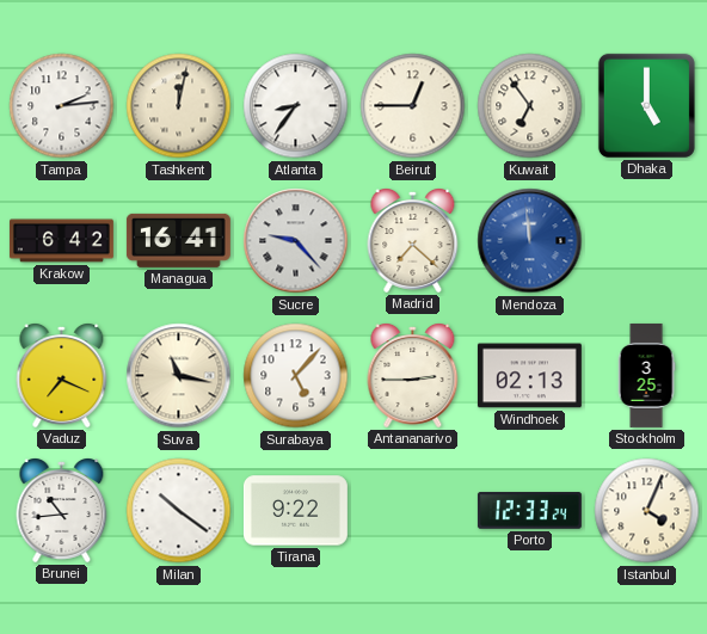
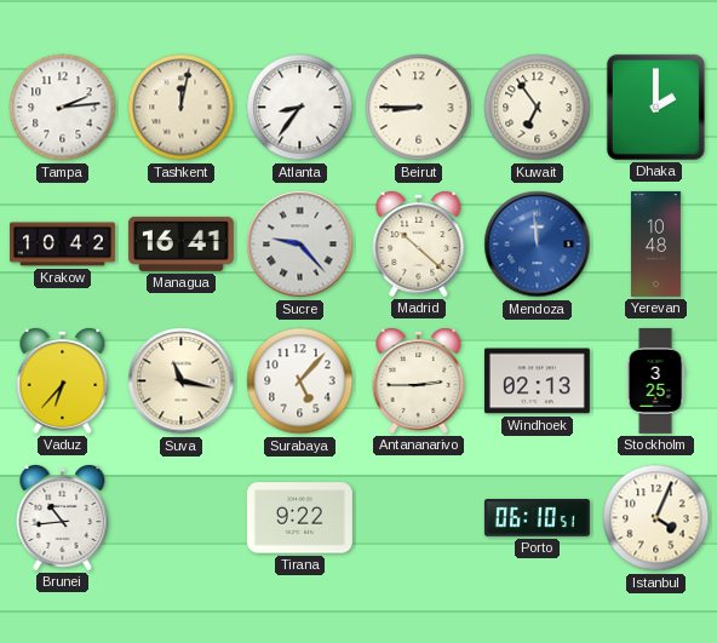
Beirut: 12:45 -> 8:45 (419, 108)
Dhaka: 5:00 -> 2:00 (655, 107)
Krakow: 6:42 -> 10:42 (62, 245)
Madrid: 7:22 -> 10:22 (419, 245)
Yerevan: none -> 10:48 (655, 243)
Vaduz: 7:19 -> 6:37 (63, 381)
Milan: 10:21 -> none (179, 511)
Porto: 12:33 -> 06:10 (537, 518)
